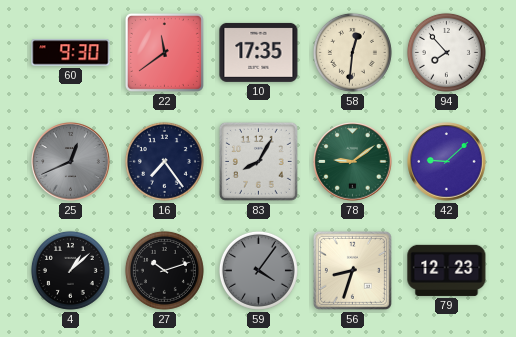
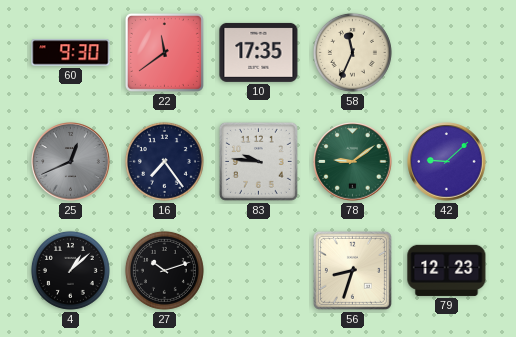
58: 12:31 -> 11:34 (352, 52)
94: 7:53 -> none (446, 52)
83: 8:05 -> 9:46 (258, 161)
59: 4:06 -> none (258, 270)
